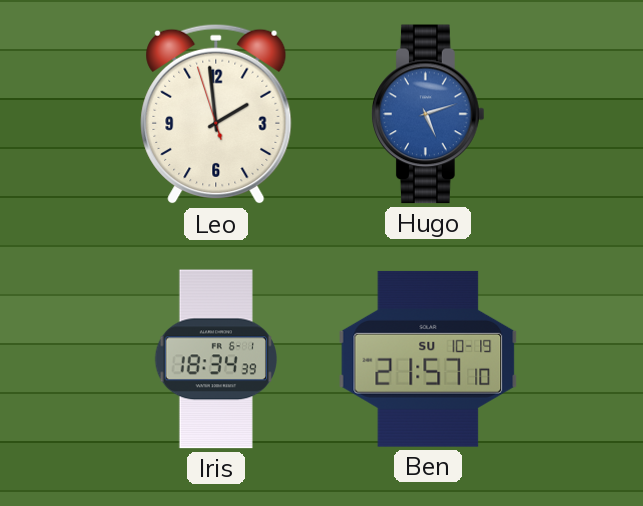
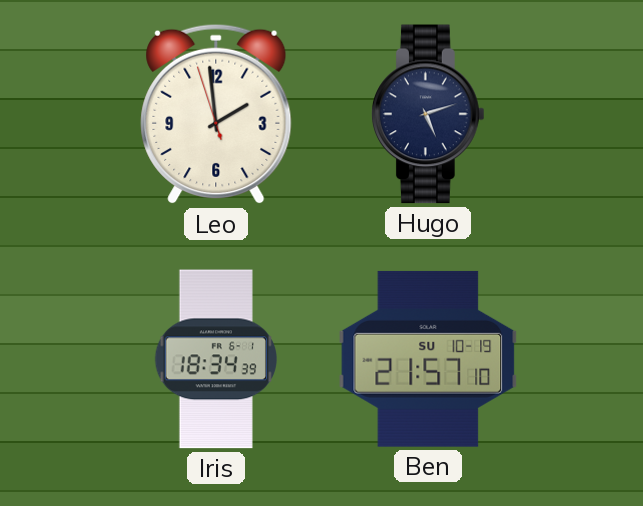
Hugo dial: blue -> navy (429, 114)
